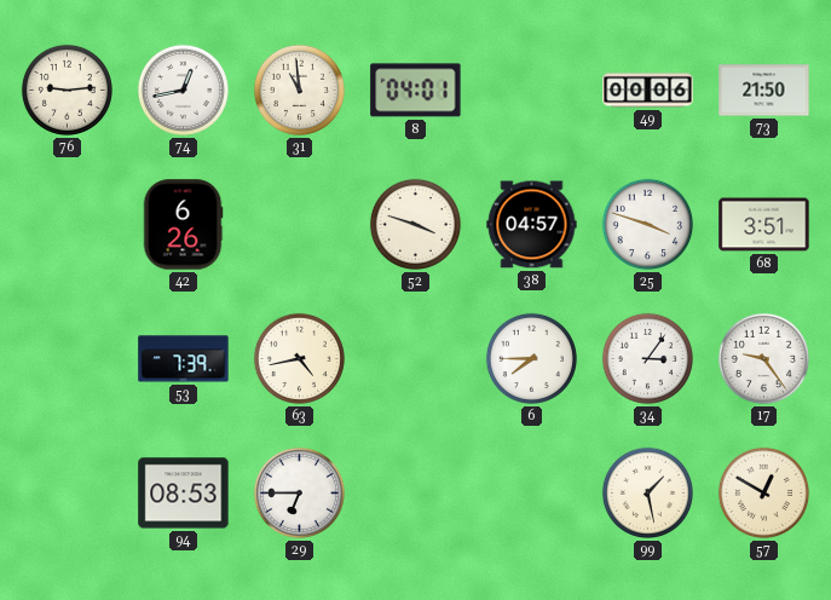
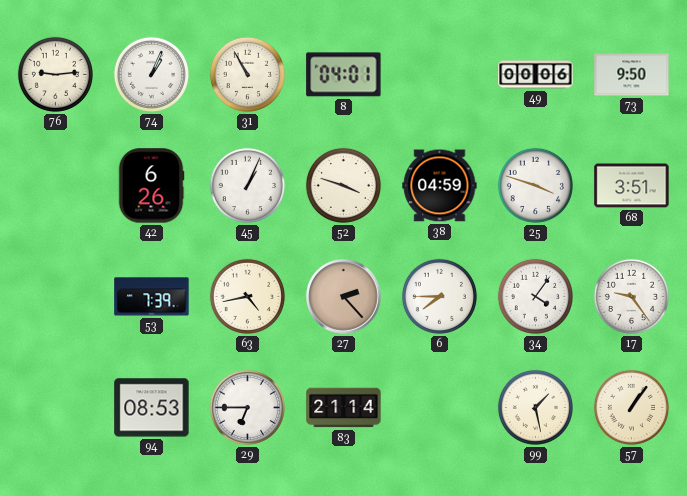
74: 12:43 -> 1:04 (151, 74)
31: 10:59 -> 10:55 (247, 74)
73: 21:50 -> 9:50 (632, 75)
45: none -> 1:04 (247, 185)
38: 04:57 -> 04:59 (440, 186)
27: none -> 2:23 (344, 297)
34: 3:06 -> 4:06 (535, 296)
83: none -> 21:14 (344, 408)
57: 12:50 -> 1:06 (631, 407)
